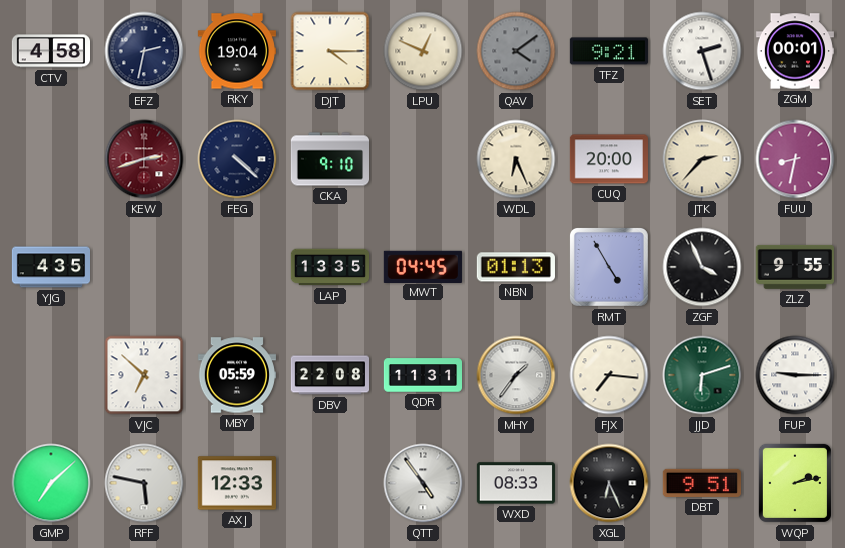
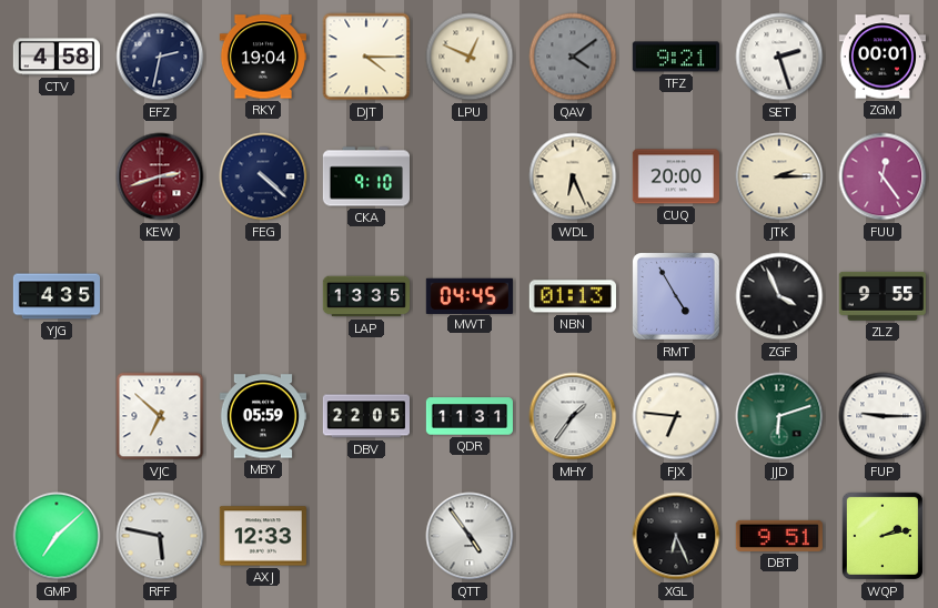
JTK: 2:37 -> 2:15 (779, 176)
FUU: 8:32 -> 12:24 (882, 176)
DBV: 22:08 -> 22:05 (365, 416)
FJX: 7:16 -> 6:46 (676, 416)
WXD: 08:33 -> none (516, 483)
